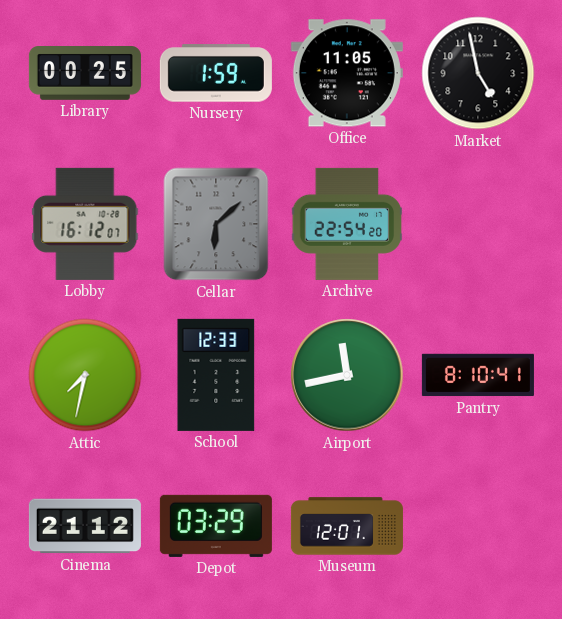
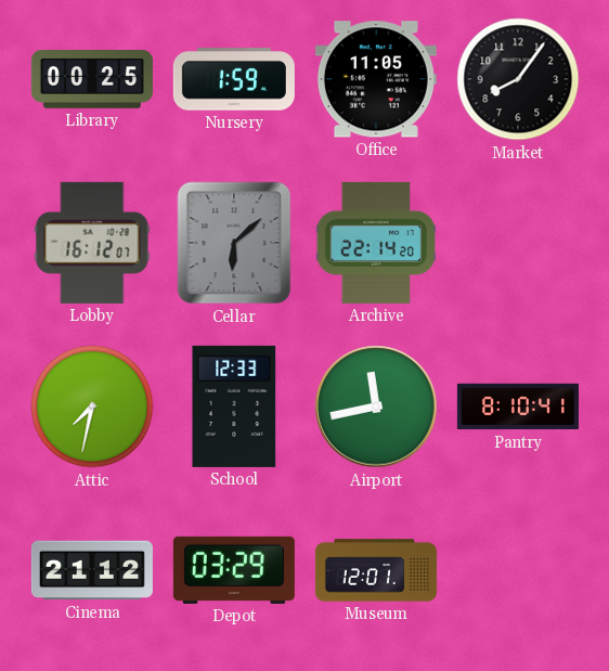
Market: 4:58 -> 8:06 (518, 79)
Archive: 22:54 -> 22:14 (376, 243)
